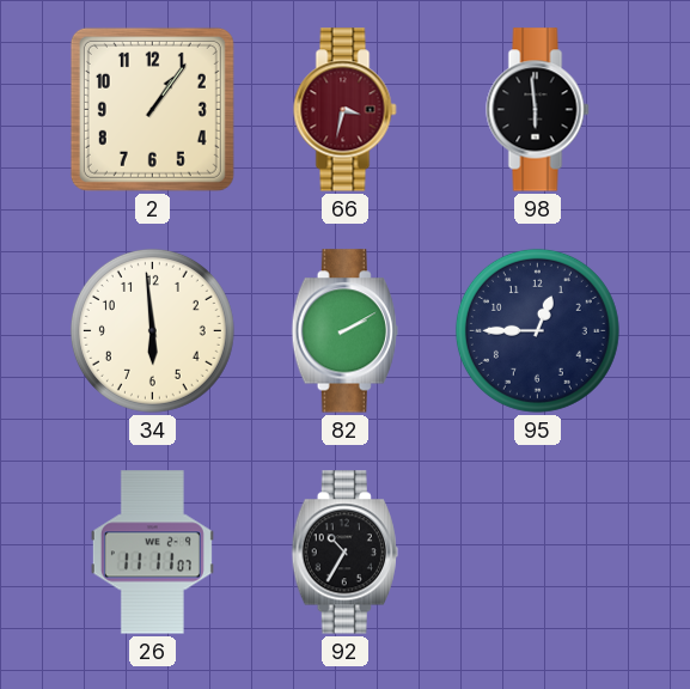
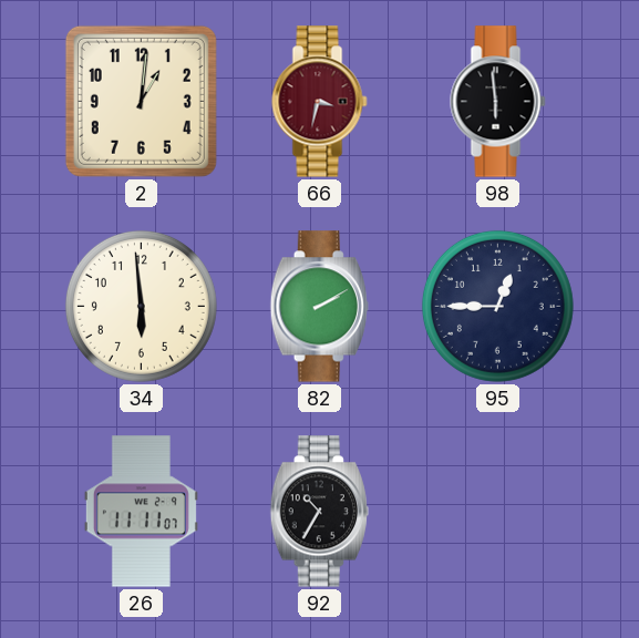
2: 1:06 -> 1:01 (141, 101)
